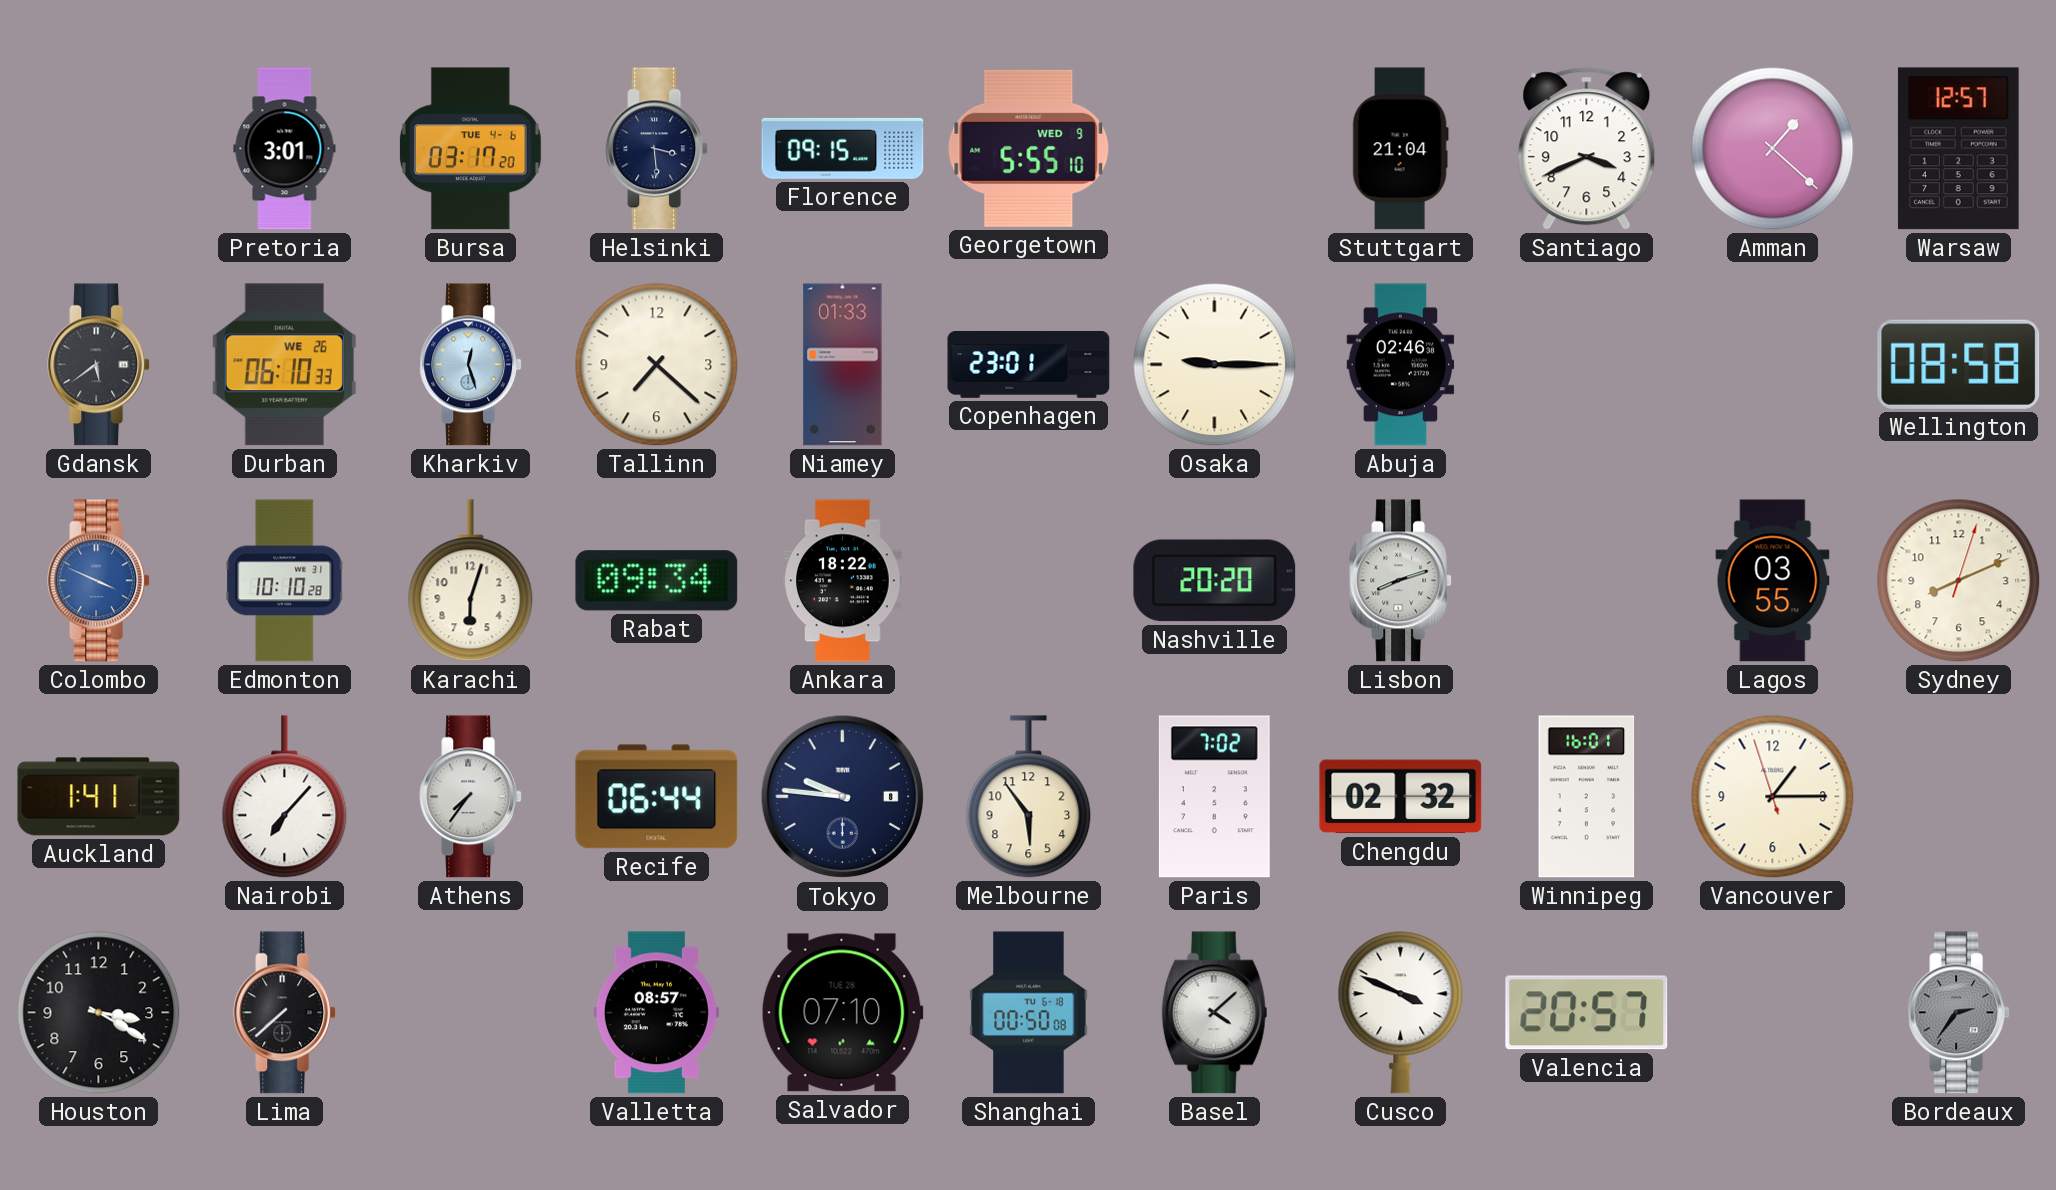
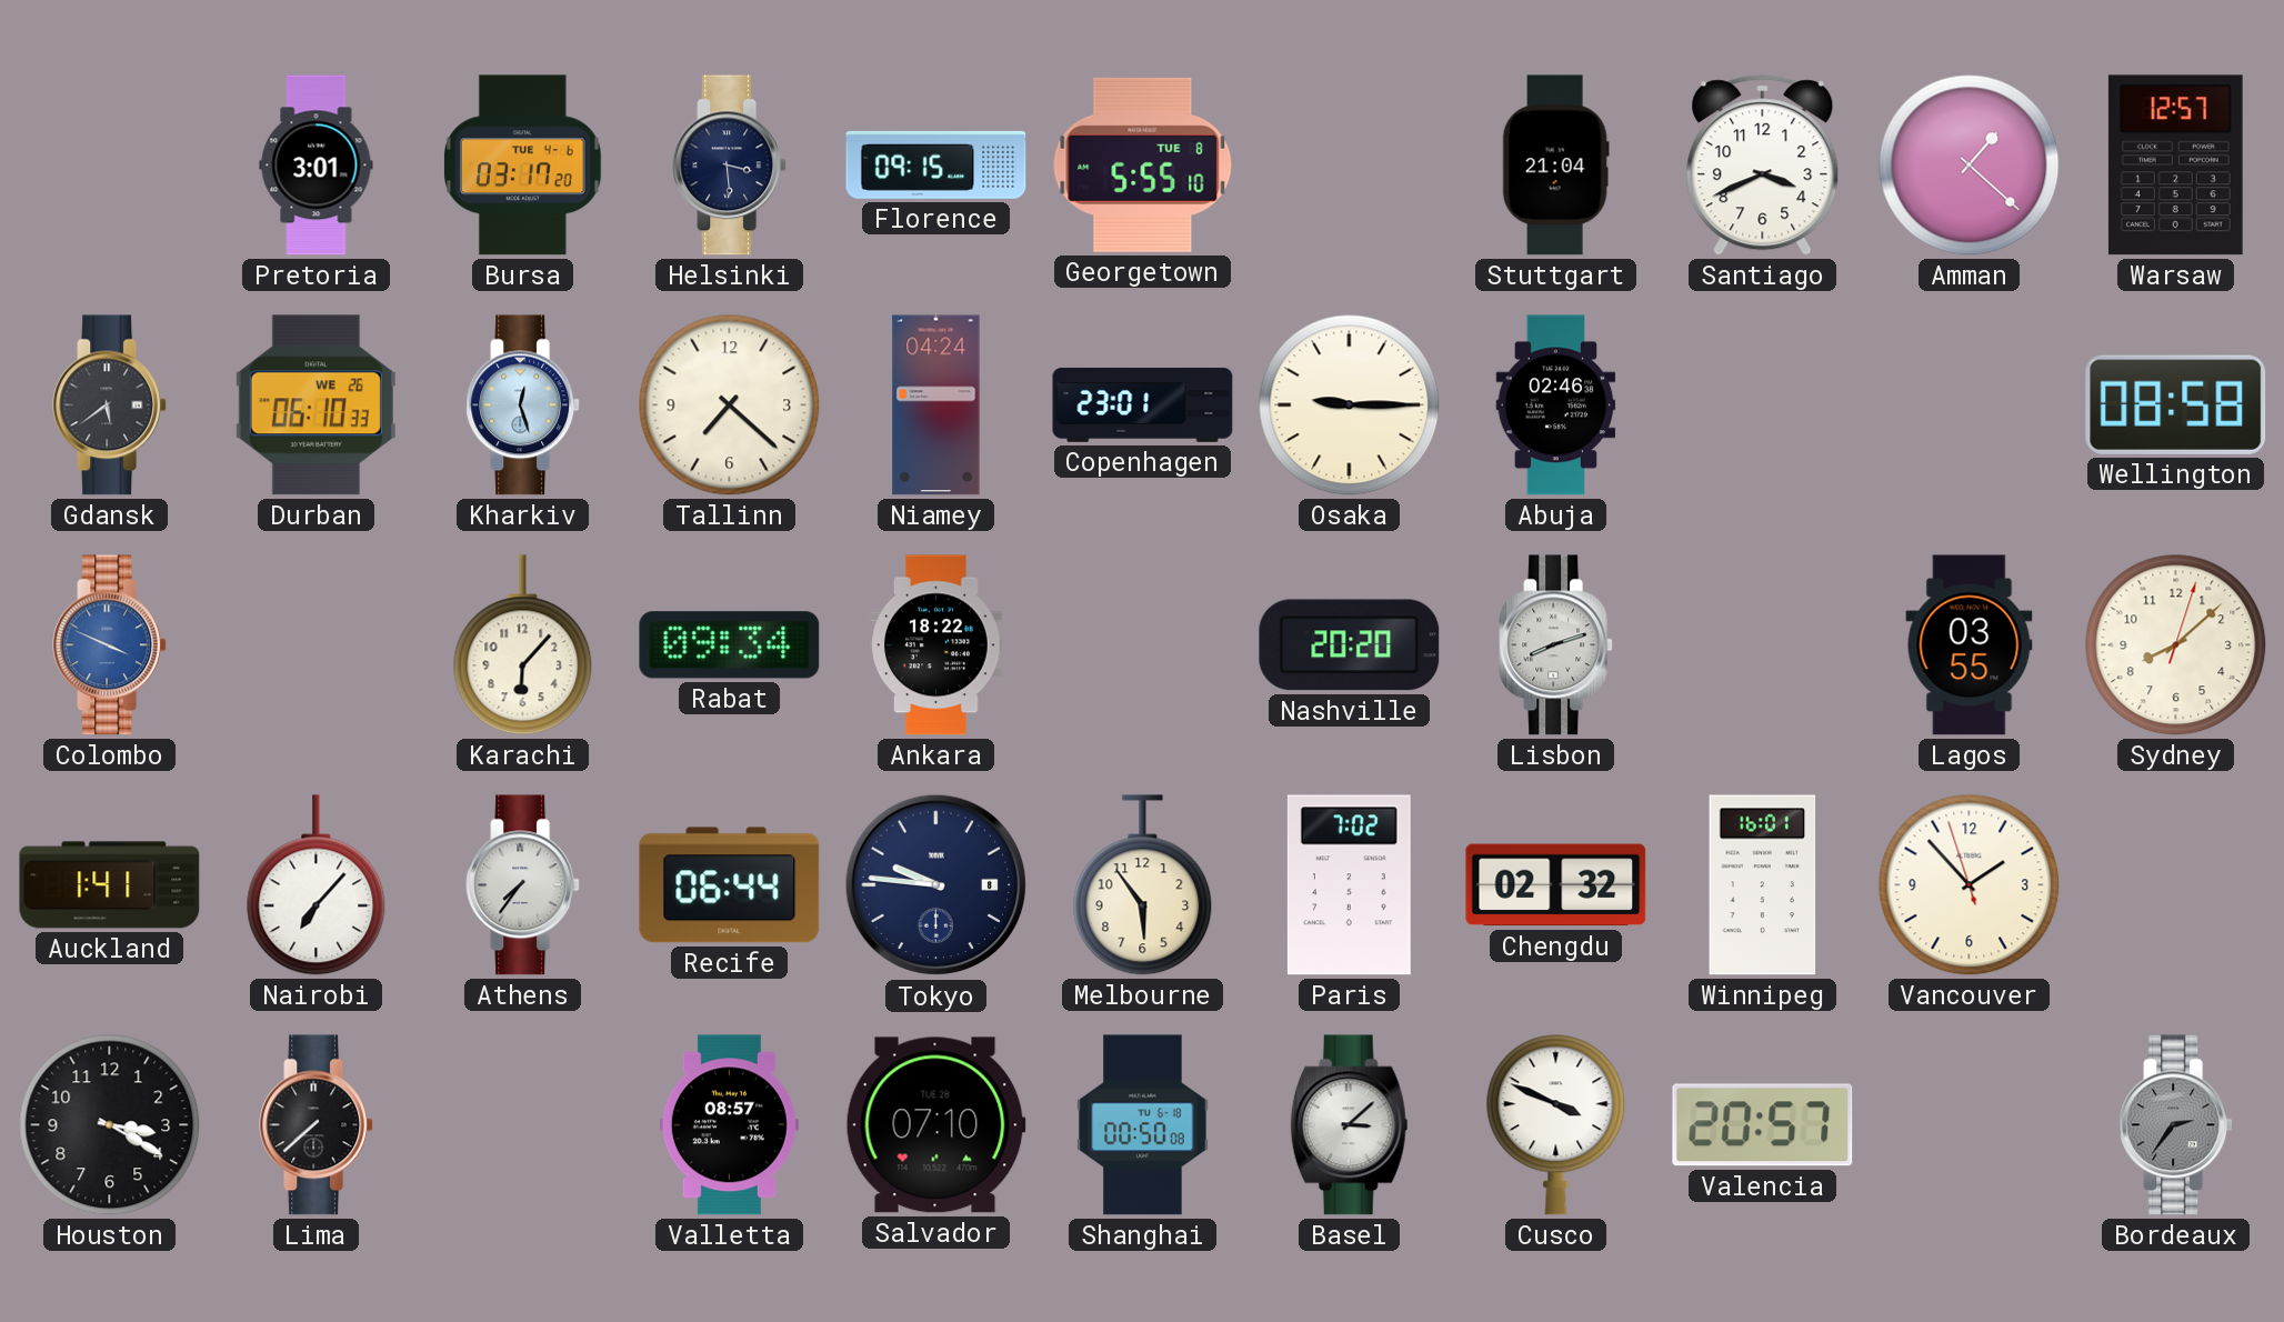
Georgetown date: WED 9 -> TUE 8 (1143, 164)
Niamey: 01:33 -> 04:24 (936, 405)
Edmonton: 10:10 -> none (285, 581)
Karachi: 6:03 -> 6:07 (523, 645)
Sydney: 8:11 -> 8:08 (2176, 645)
Vancouver: 1:14 -> 1:52 (1970, 885)
Basel: 4:08 -> 3:08 (1350, 1125)
